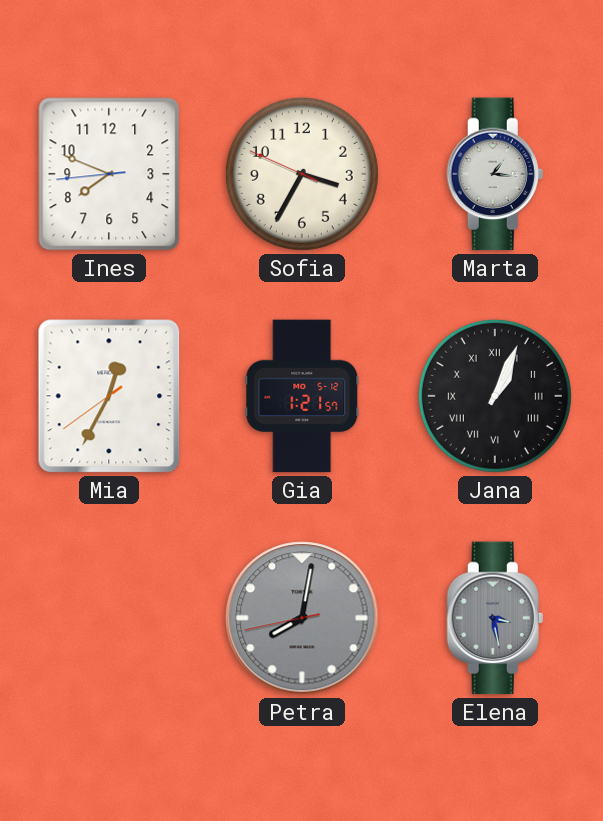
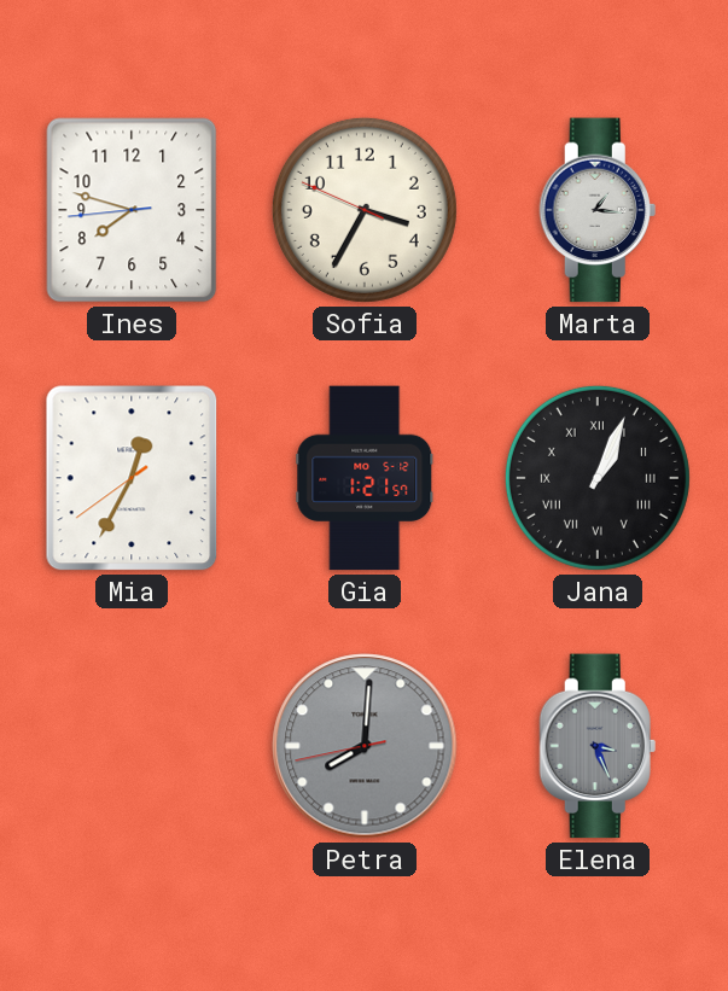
Ines: 7:48 -> 7:47 (132, 210)
Petra: 8:01 -> 8:00 (365, 746)
Elena: 3:28 -> 3:26 (598, 746)
